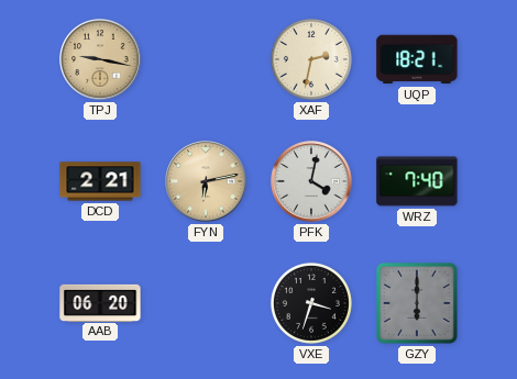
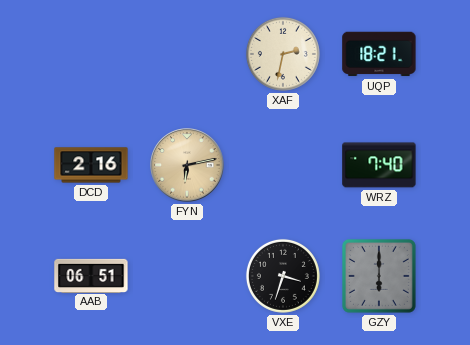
TPJ: 9:17 -> none (100, 59)
DCD: 2:21 -> 2:16 (91, 165)
PFK: 4:02 -> none (311, 181)
AAB: 06:20 -> 06:51 (91, 275)
